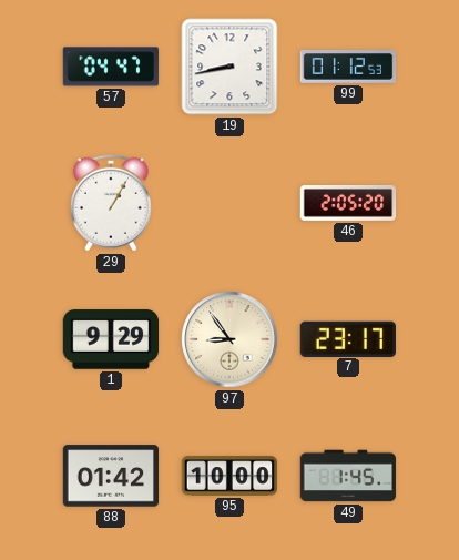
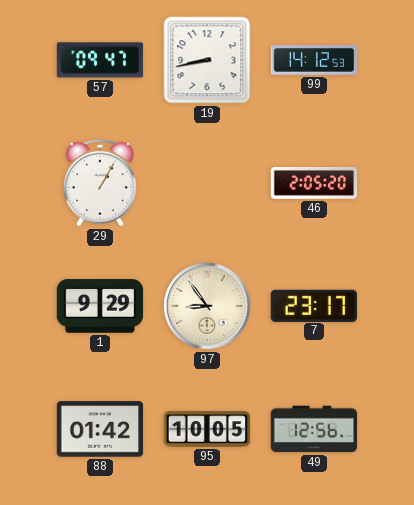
57: 04:47 -> 09:47 (100, 60)
99: 01:12 -> 14:12 (314, 60)
95: 10:00 -> 10:05 (207, 429)
49: 1:45 -> 12:56 (314, 429)
